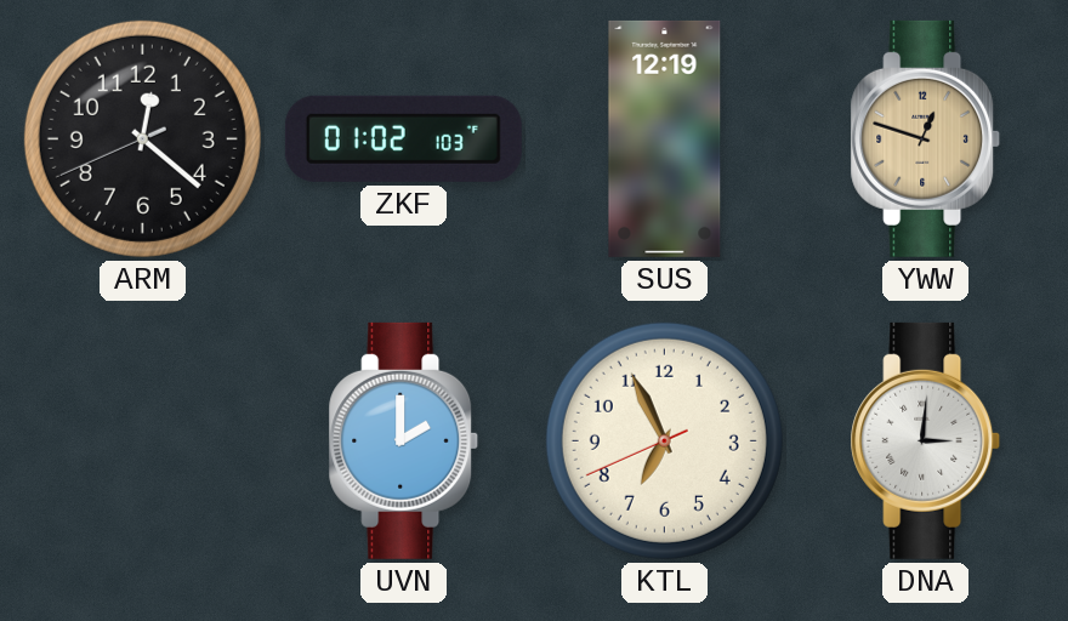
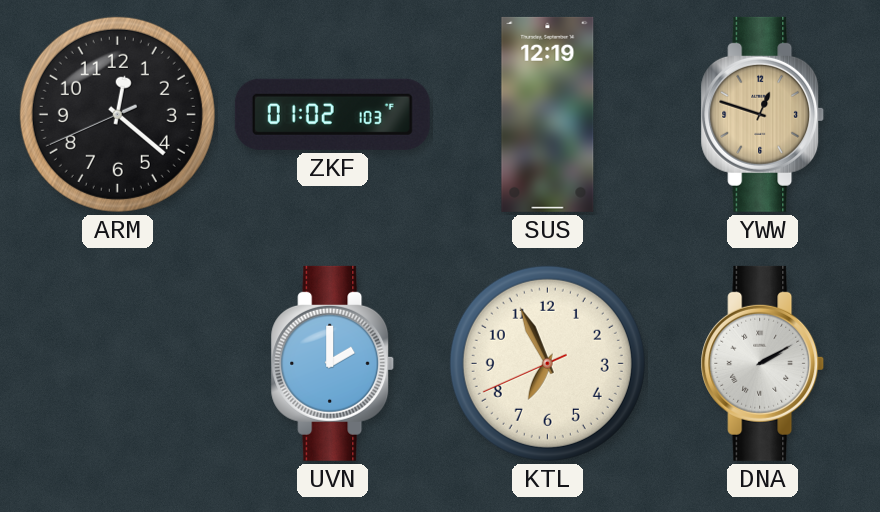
DNA: 3:01 -> 2:10 (763, 363)
